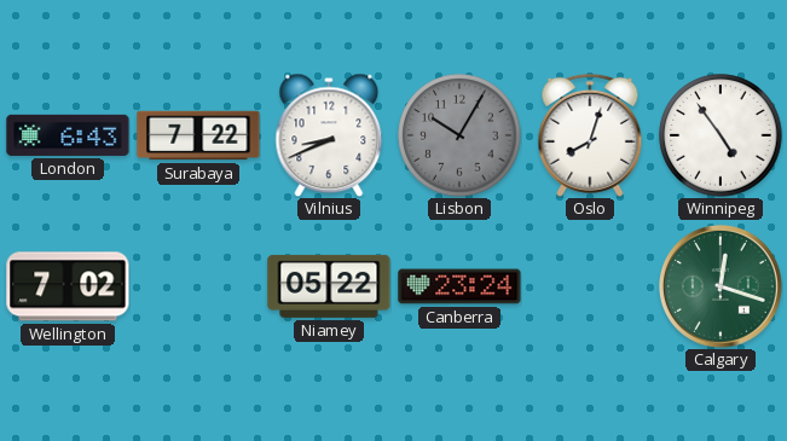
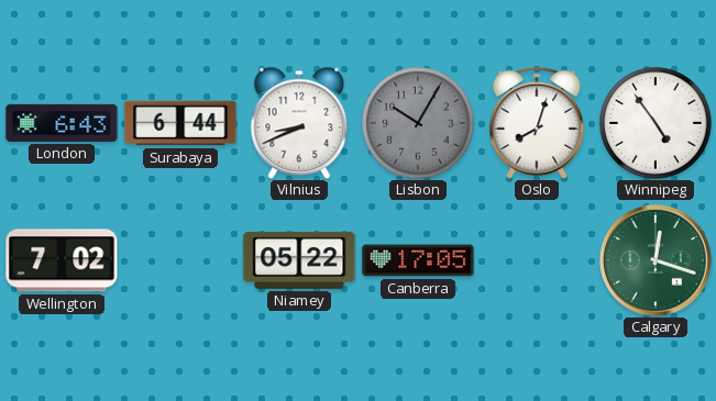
Surabaya: 7:22 -> 6:44 (180, 123)
Canberra: 23:24 -> 17:05 (418, 260)
